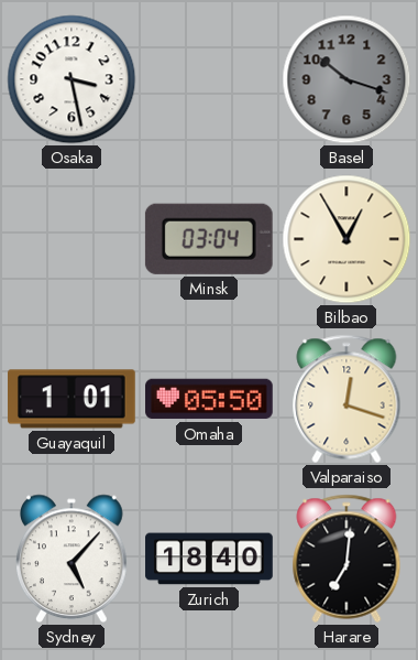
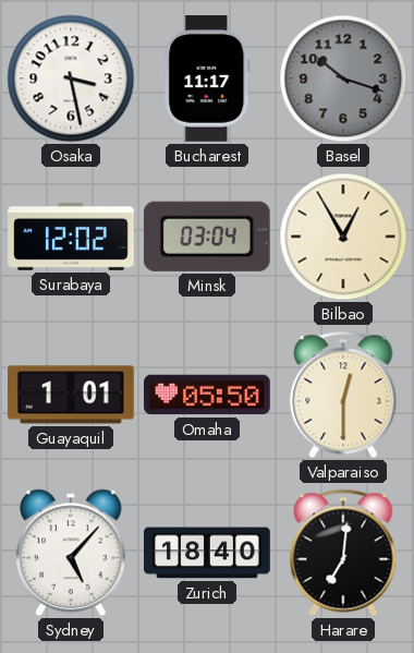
Bucharest: none -> 11:17 (207, 80)
Surabaya: none -> 12:02 (71, 238)
Valparaiso: 12:18 -> 12:30 (343, 395)
